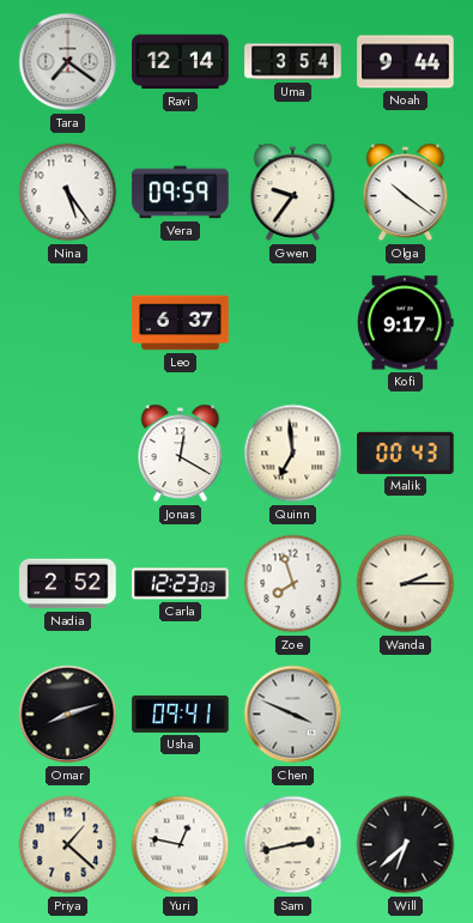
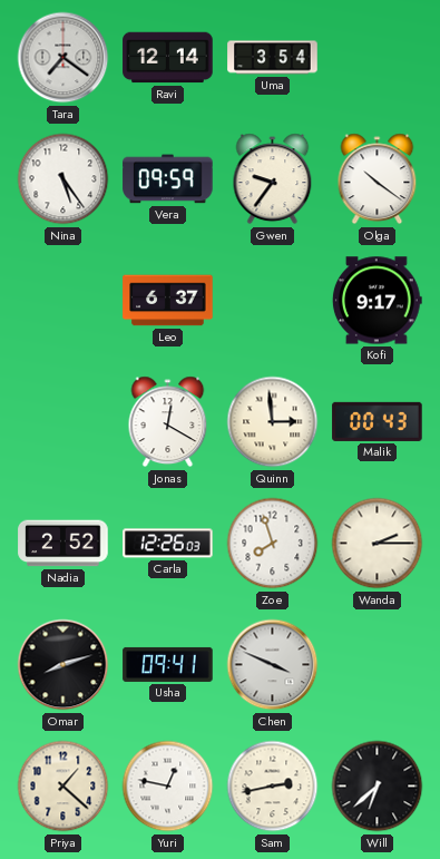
Noah: 9:44 -> none (406, 62)
Quinn: 6:59 -> 2:59 (273, 422)
Carla: 12:23 -> 12:26 (168, 544)
